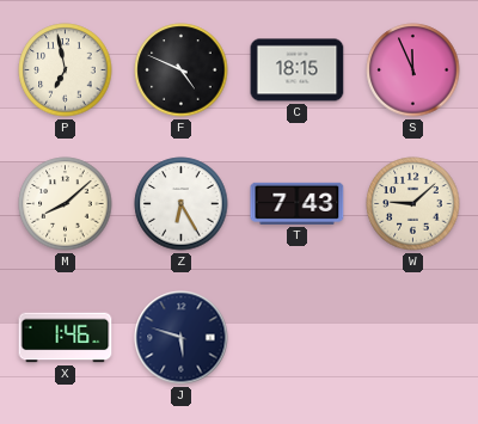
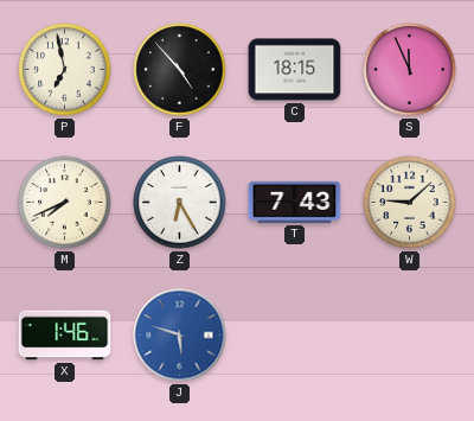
F: 4:49 -> 4:53 (180, 70)
M: 8:08 -> 7:41 (65, 203)
J dial: navy -> blue (180, 336)
